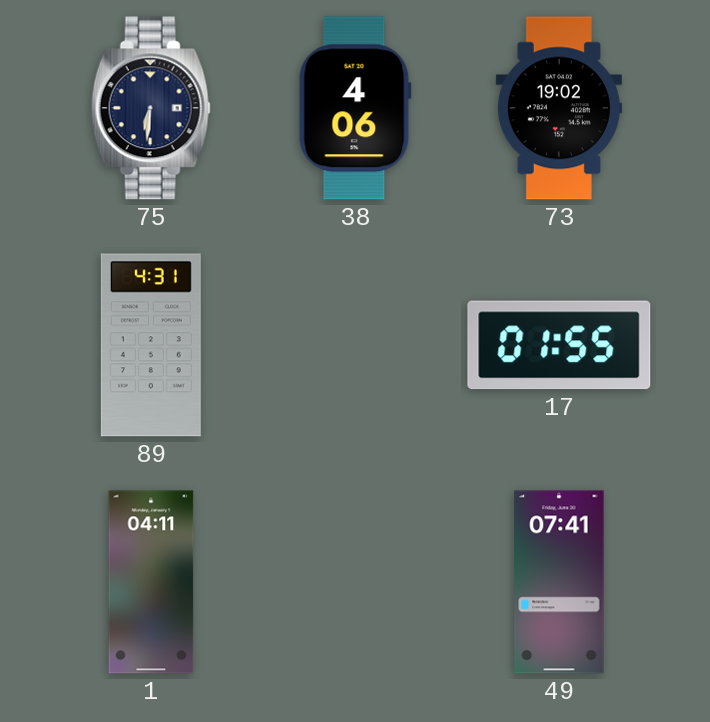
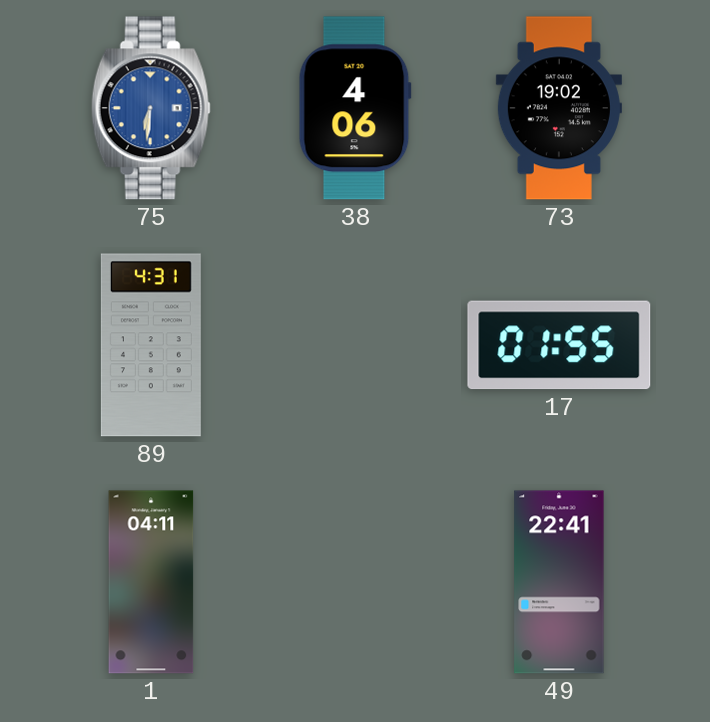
75 dial: navy -> blue (151, 108)
49: 07:41 -> 22:41 (559, 582)
